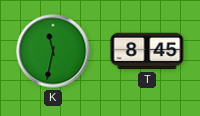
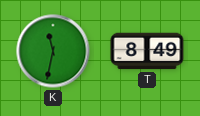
T: 8:45 -> 8:49 (147, 51)
